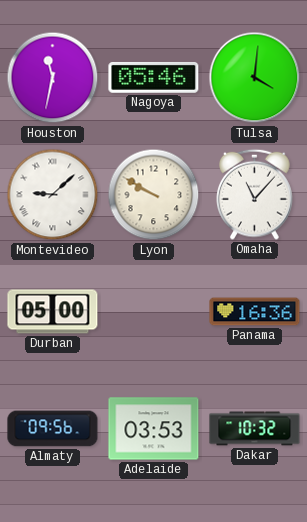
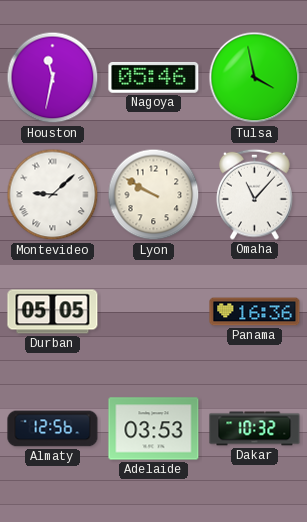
Tulsa: 4:01 -> 3:58 (255, 78)
Durban: 05:00 -> 05:05 (53, 312)
Almaty: 09:56 -> 12:56 (53, 429)
